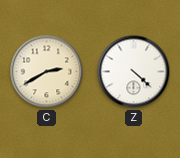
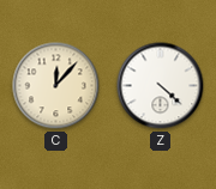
C: 2:40 -> 12:07 (56, 86)
